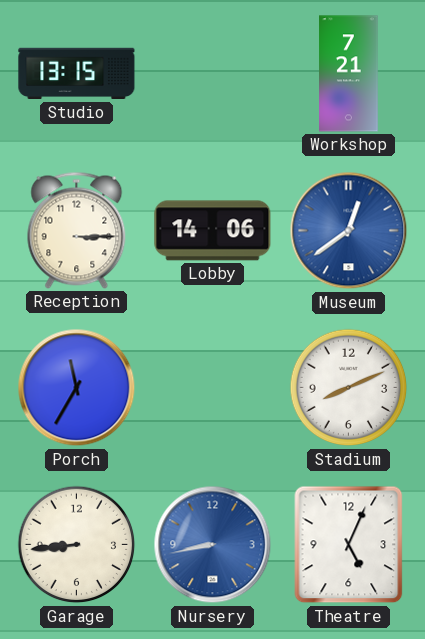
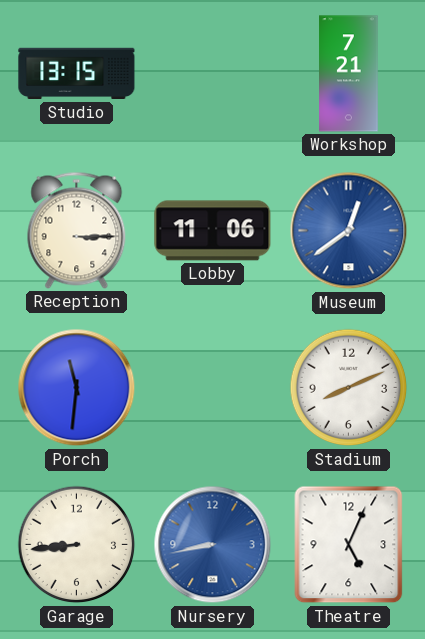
Lobby: 14:06 -> 11:06 (213, 231)
Porch: 11:35 -> 11:31 (77, 388)
